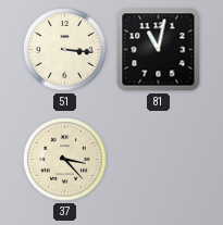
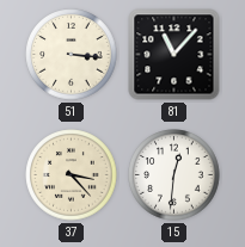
81: 11:02 -> 11:07 (174, 55)
15: none -> 12:31 (174, 175)
